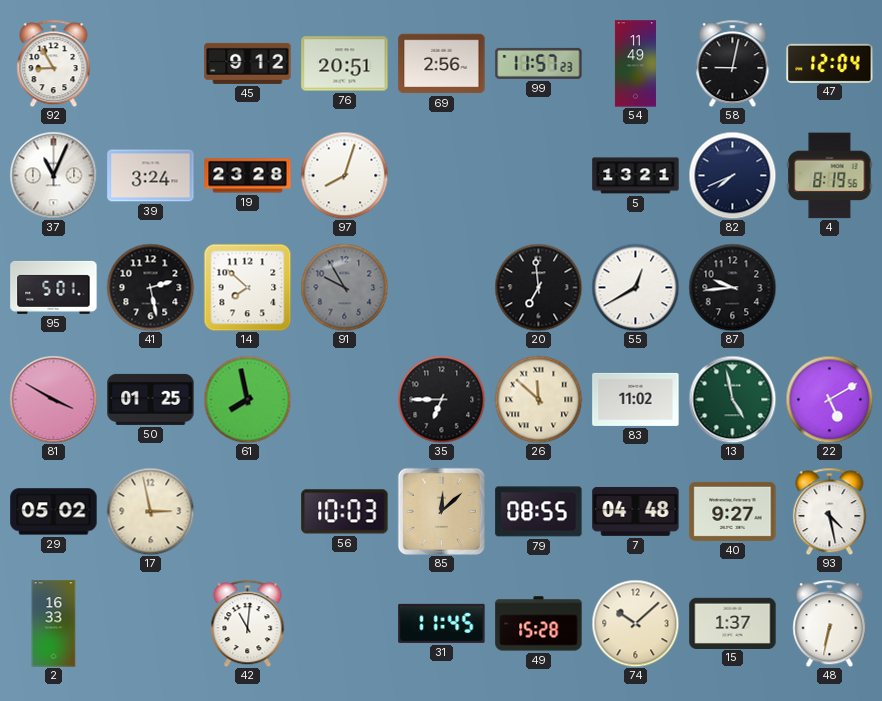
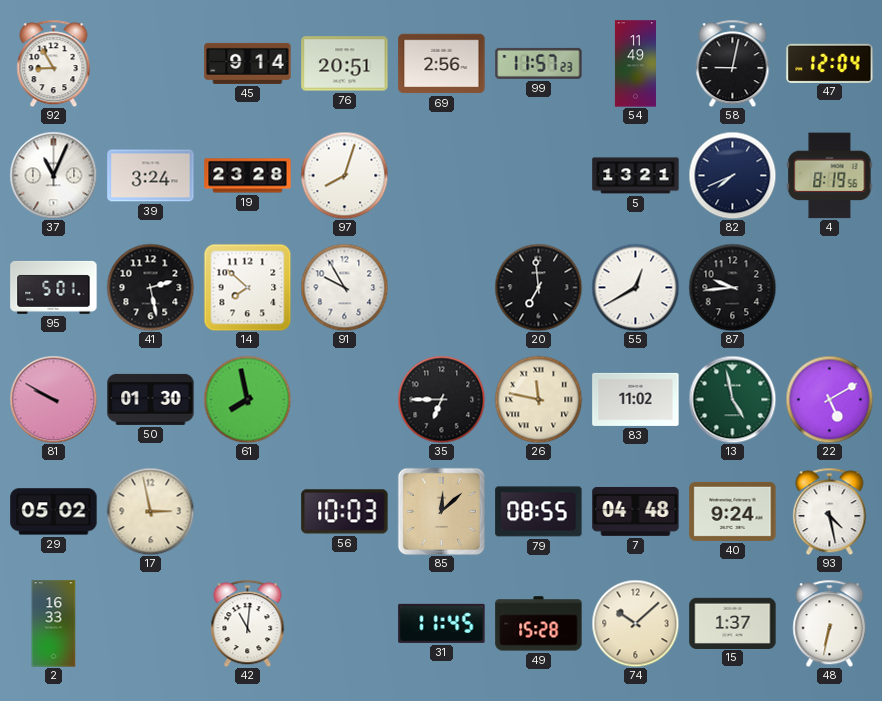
45: 9:12 -> 9:14 (248, 63)
91 dial: grey -> white (344, 287)
81: 3:50 -> 9:50 (53, 399)
50: 01:25 -> 01:30 (151, 399)
26: 11:52 -> 11:47 (538, 399)
40: 9:27 -> 9:24 (733, 511)
